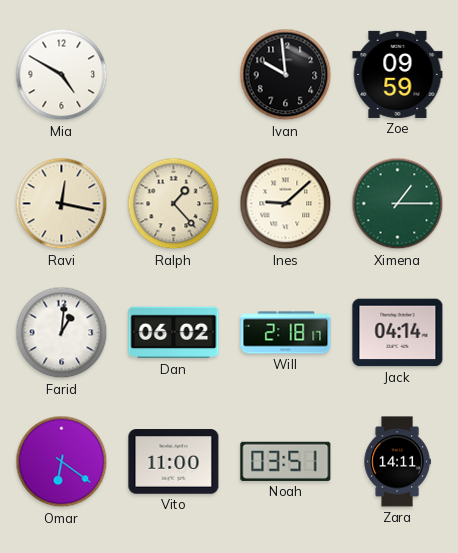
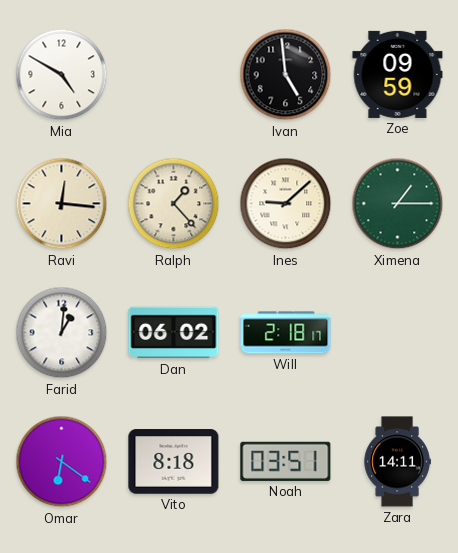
Ivan: 9:59 -> 4:59 (286, 75)
Ravi: 12:17 -> 12:16 (62, 204)
Jack: 04:14 -> none (398, 333)
Vito: 11:00 -> 8:18 (174, 462)
